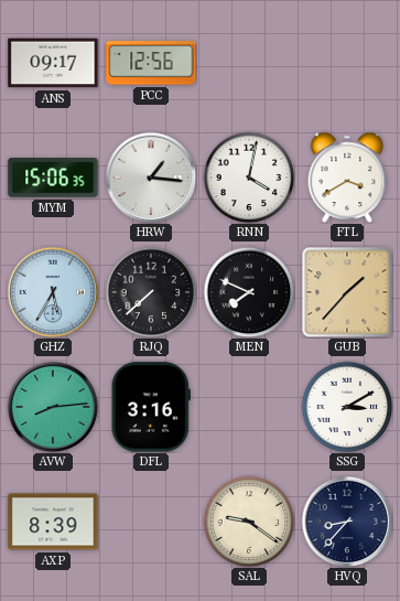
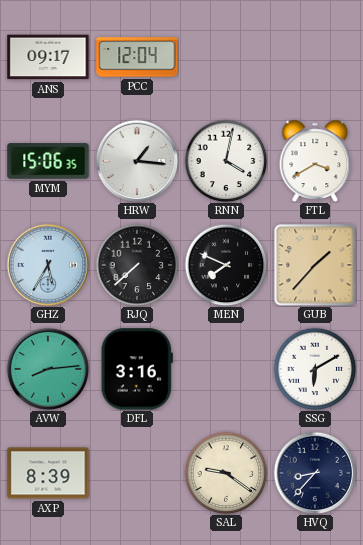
PCC: 12:56 -> 12:04 (137, 57)
SSG: 3:10 -> 6:10 (315, 369)
